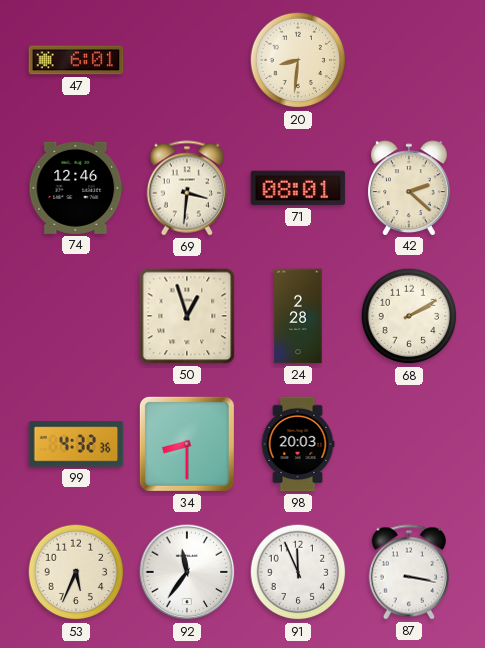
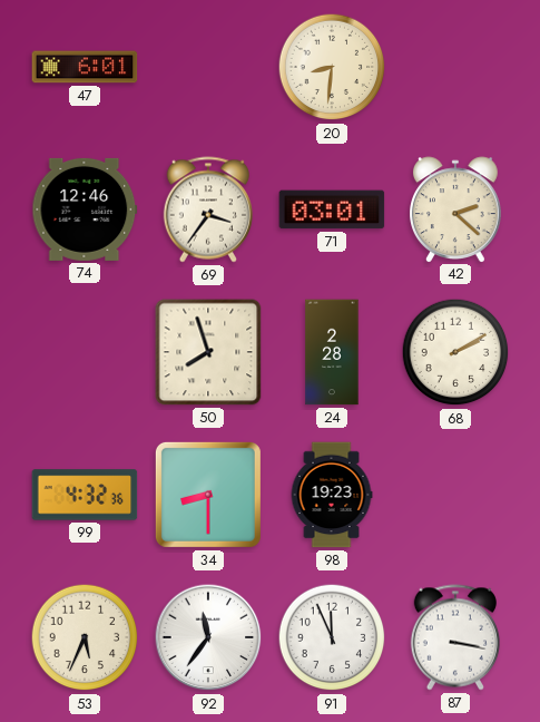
69: 3:31 -> 3:36 (208, 209)
71: 08:01 -> 03:01 (332, 209)
50: 12:57 -> 7:57 (208, 352)
98: 20:03 -> 19:23 (332, 495)
